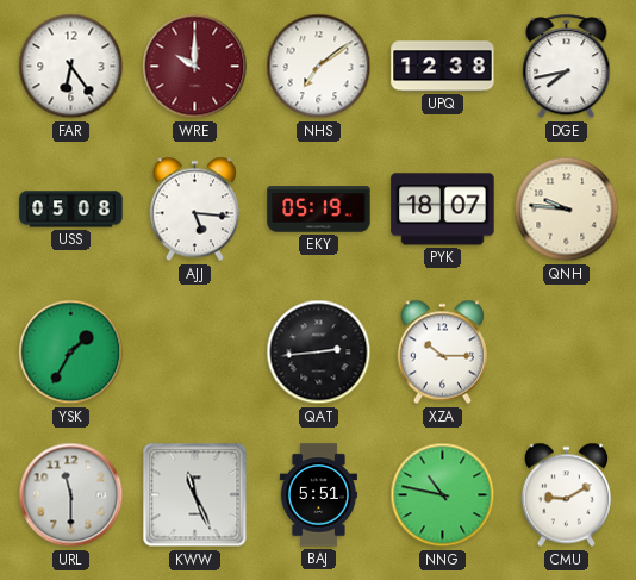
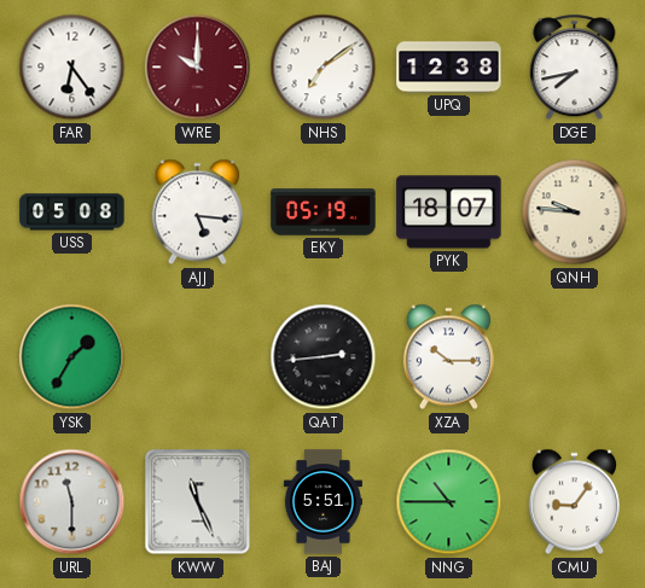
NNG: 10:47 -> 10:45 (449, 502)
CMU: 9:10 -> 9:06 (574, 502)
